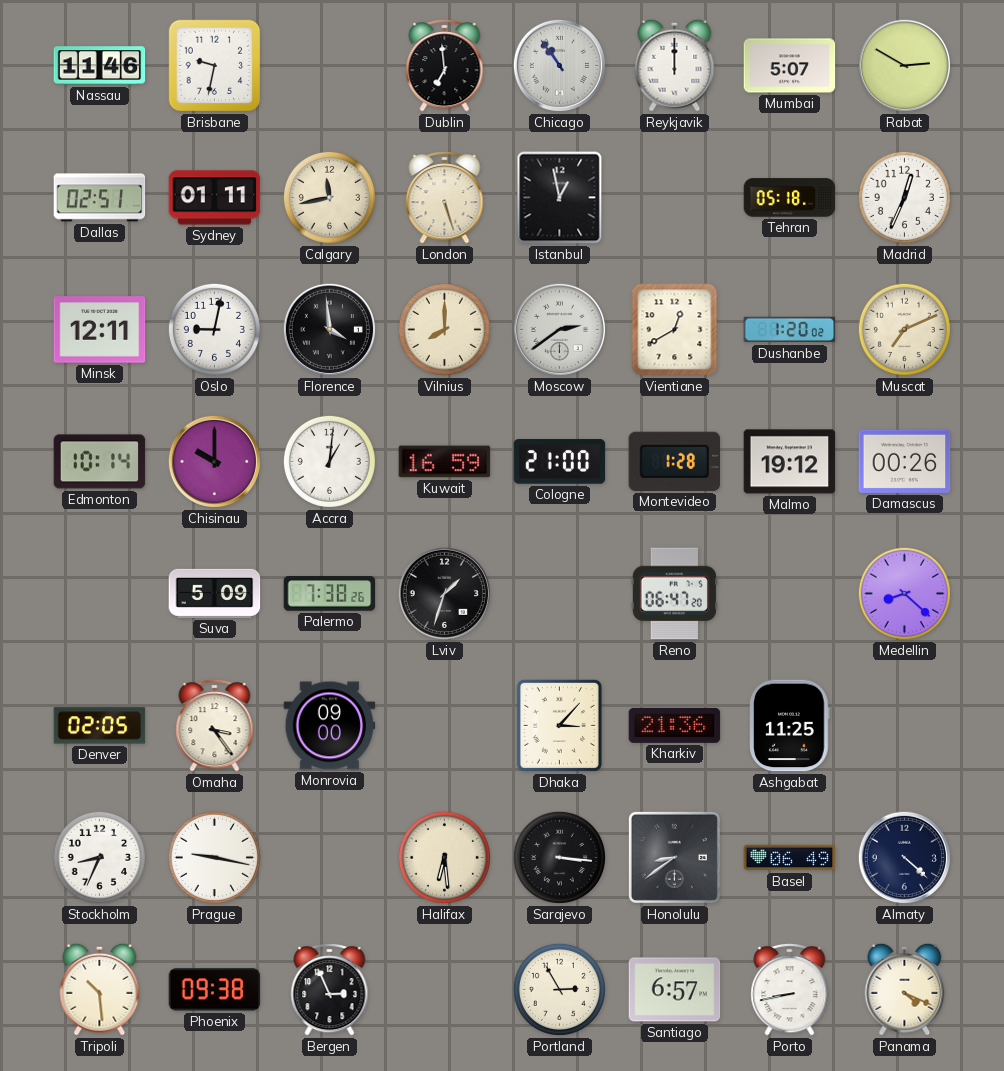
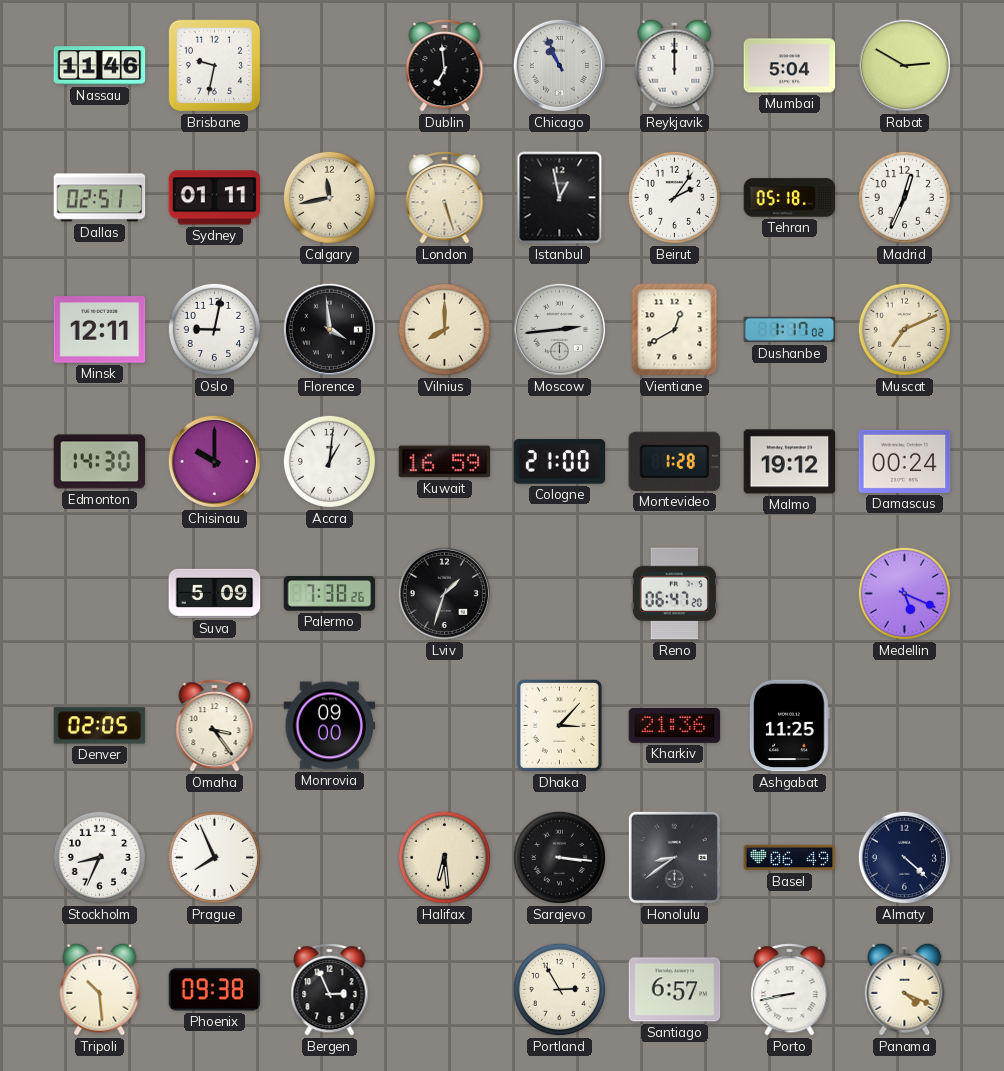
Chicago: 10:54 -> 10:56 (559, 65)
Mumbai: 5:07 -> 5:04 (790, 66)
Beirut: none -> 2:06 (674, 197)
Moscow: 2:39 -> 2:44 (559, 329)
Dushanbe: 1:20 -> 1:17 (790, 330)
Edmonton: 10:14 -> 14:30 (100, 462)
Damascus: 00:26 -> 00:24 (905, 461)
Medellin: 8:22 -> 5:19 (904, 593)
Prague: 9:17 -> 7:56 (214, 857)
